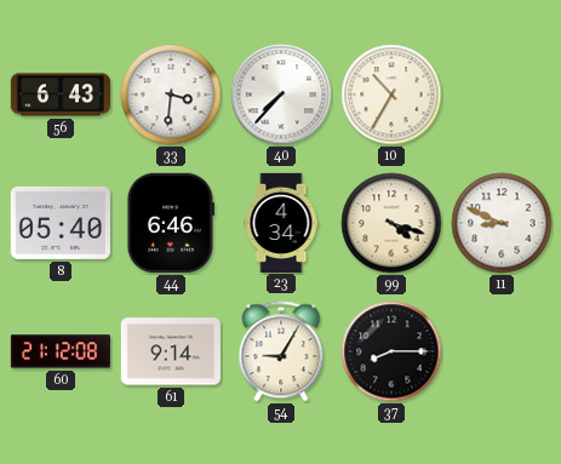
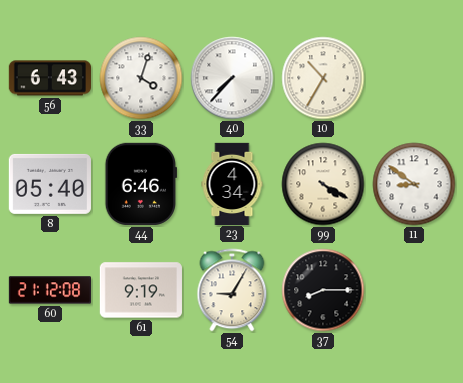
33: 3:31 -> 4:03 (141, 78)
99: 4:18 -> 4:20 (323, 184)
11: 8:49 -> 8:51 (414, 184)
61: 9:14 -> 9:19 (141, 290)
